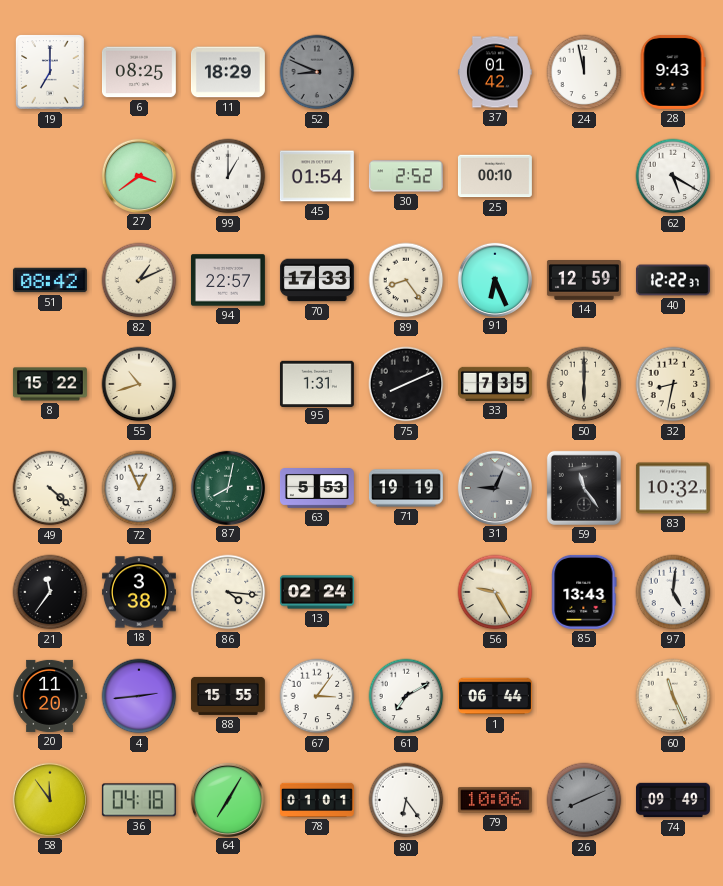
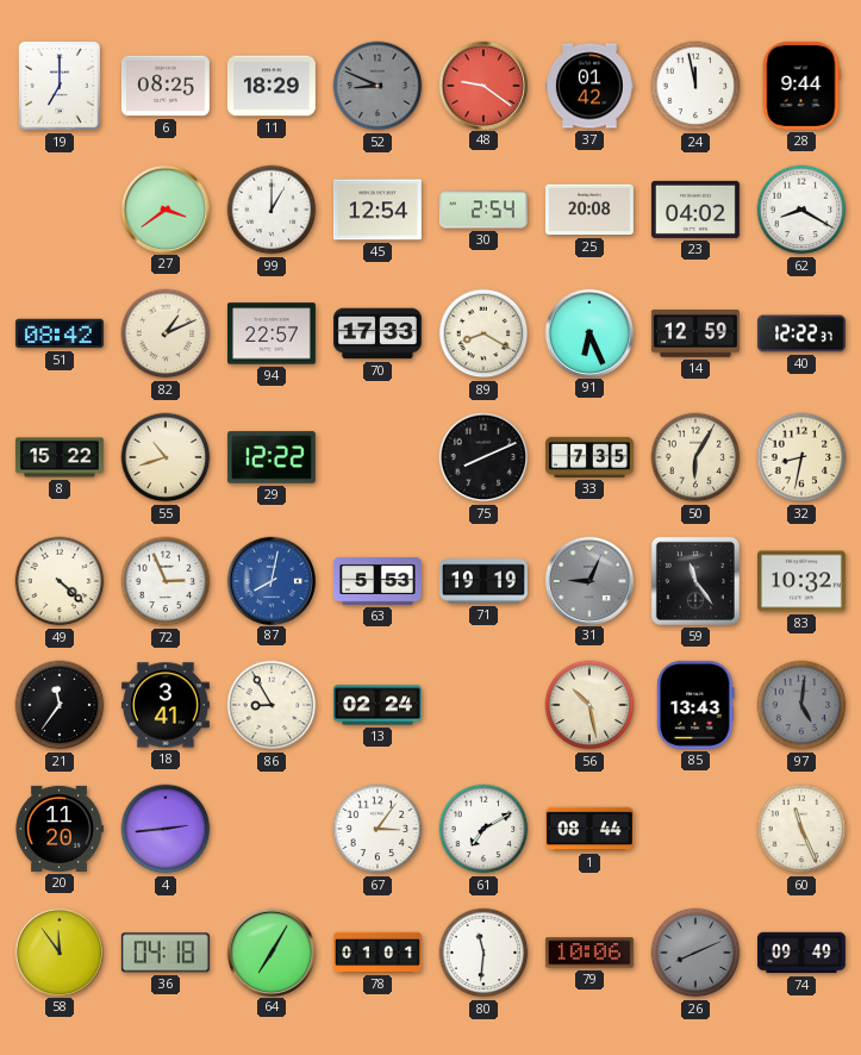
48: none -> 9:21 (482, 85)
28: 9:43 -> 9:44 (801, 86)
45: 01:54 -> 12:54 (378, 210)
30: 2:52 -> 2:54 (483, 210)
25: 00:10 -> 20:08 (589, 210)
23: none -> 04:02 (695, 210)
62: 5:20 -> 8:20 (801, 210)
89: 8:24 -> 8:20 (483, 333)
29: none -> 12:22 (272, 457)
95: 1:31 -> none (317, 383)
50: 6:00 -> 6:05 (695, 457)
72: 12:56 -> 2:56 (166, 581)
87 dial: green -> blue (270, 580)
18: 3:38 -> 3:41 (166, 705)
86: 4:16 -> 8:55 (272, 705)
56: 9:25 -> 10:28 (589, 705)
97 dial: white -> grey (801, 705)
88: 15:55 -> none (228, 696)
1: 06:44 -> 08:44 (589, 829)
80: 6:24 -> 11:31 (483, 953)
